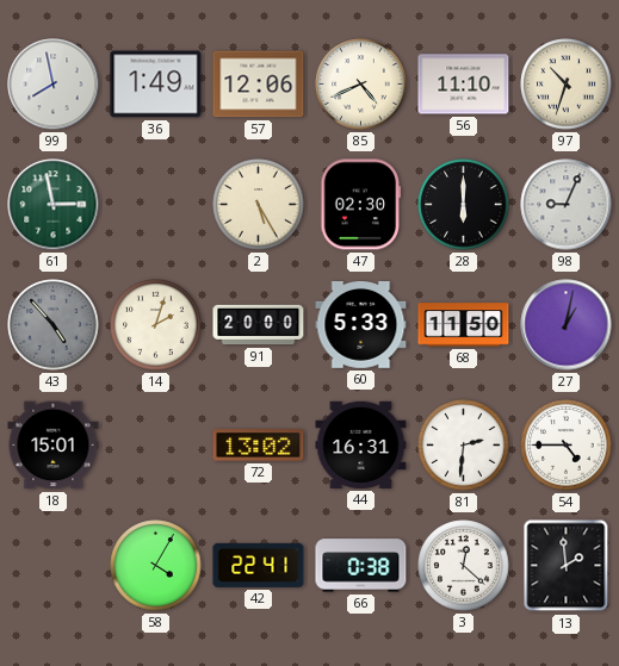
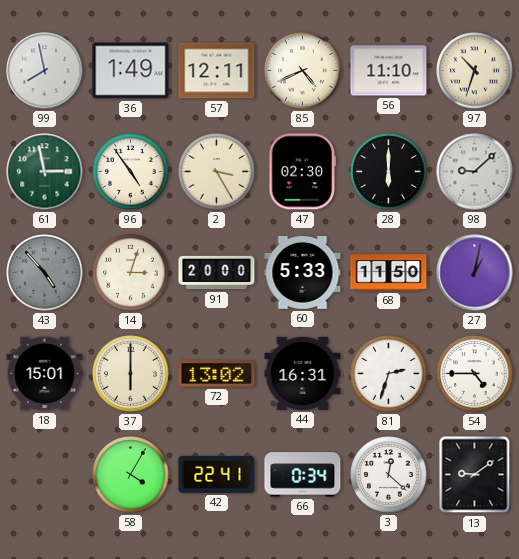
57: 12:06 -> 12:11 (217, 71)
96: none -> 4:54 (131, 172)
2: 5:25 -> 3:25 (217, 172)
98: 9:04 -> 9:08 (475, 172)
14: 2:03 -> 3:03 (131, 273)
37: none -> 6:00 (131, 374)
81: 2:31 -> 2:33 (389, 374)
66: 0:38 -> 0:34 (303, 475)
13: 1:59 -> 9:09 (475, 475)
